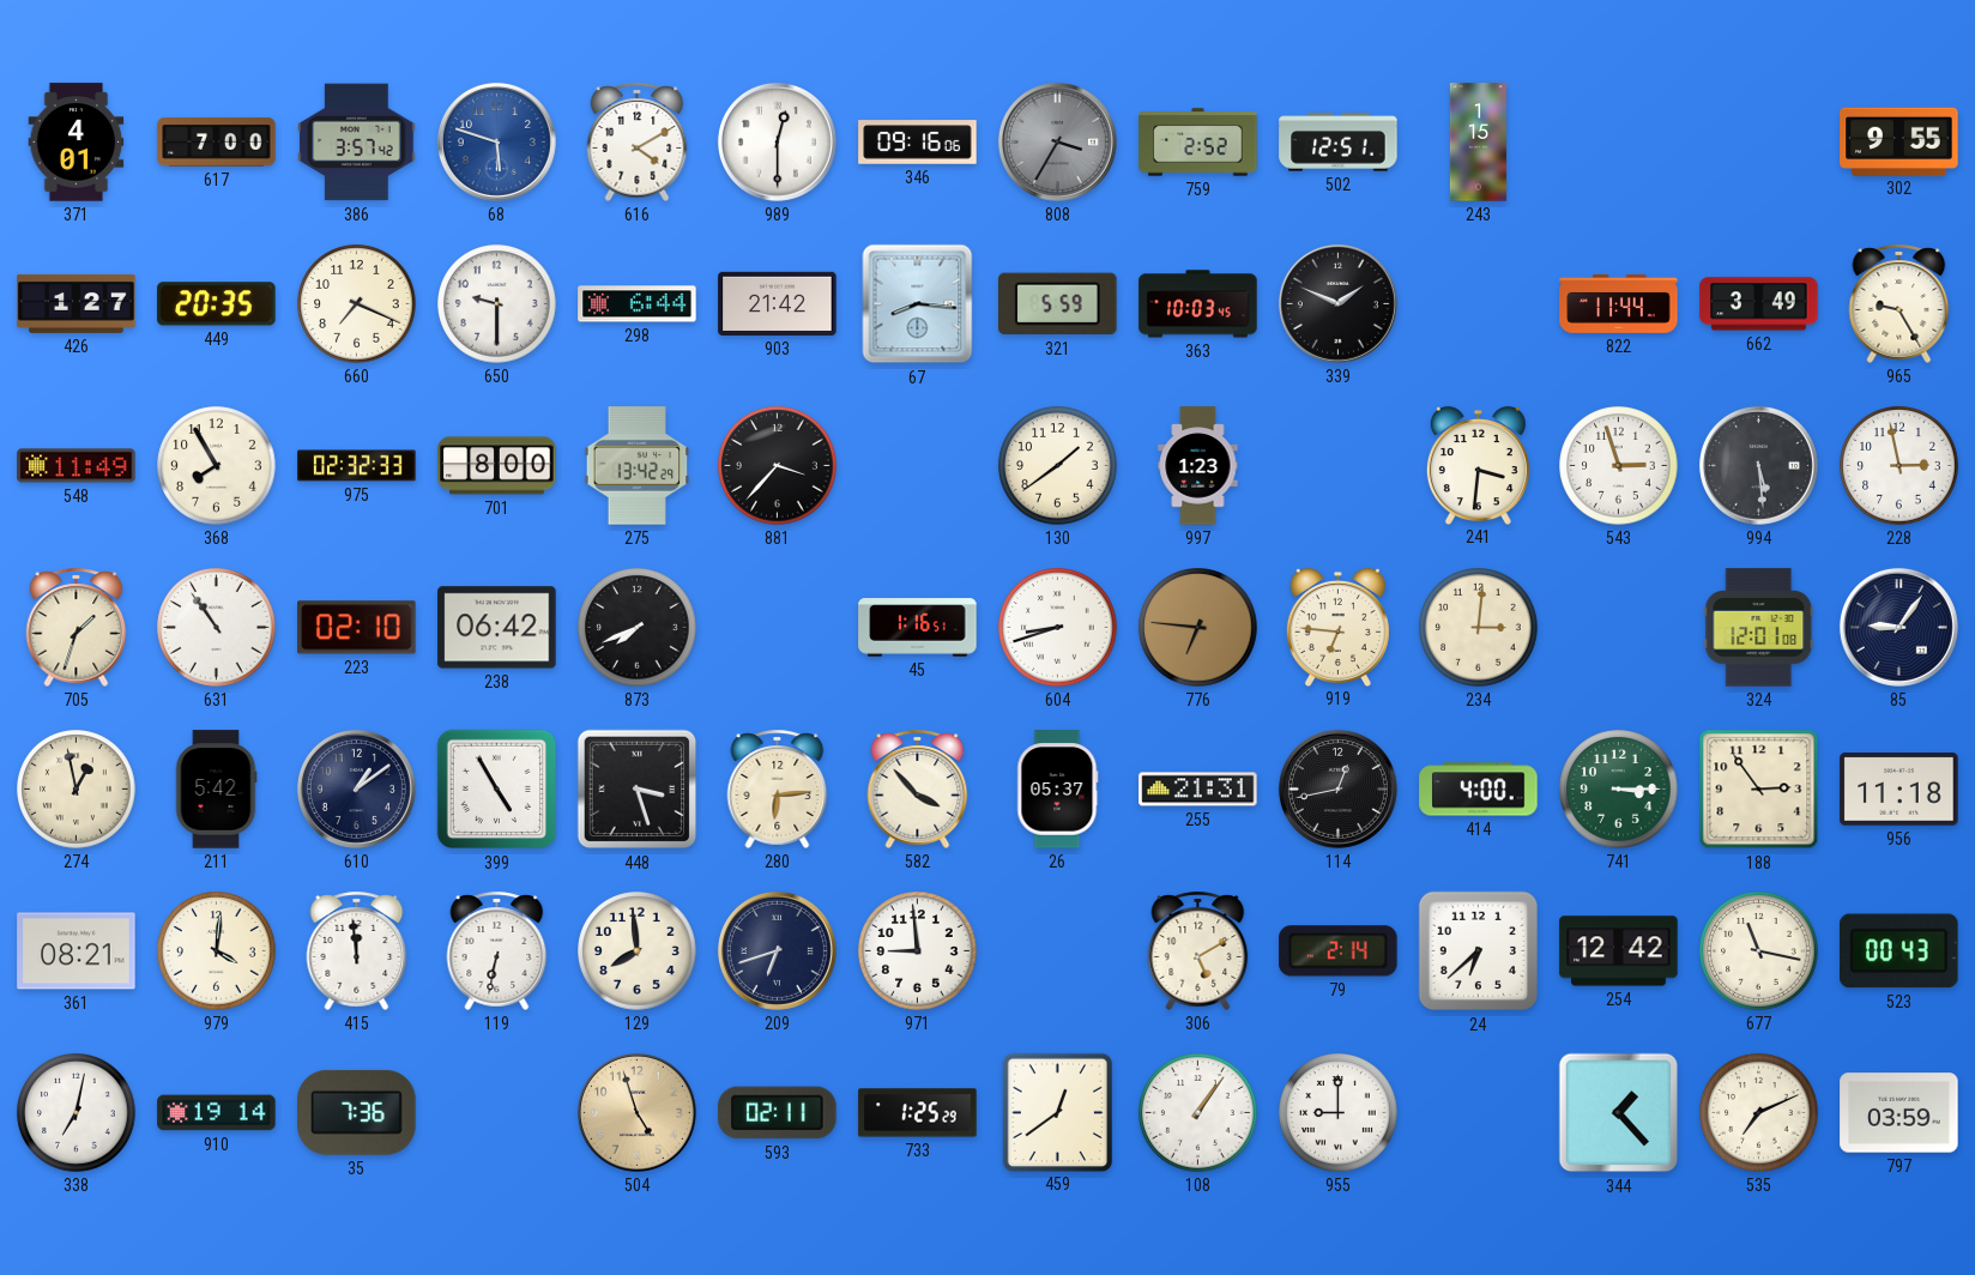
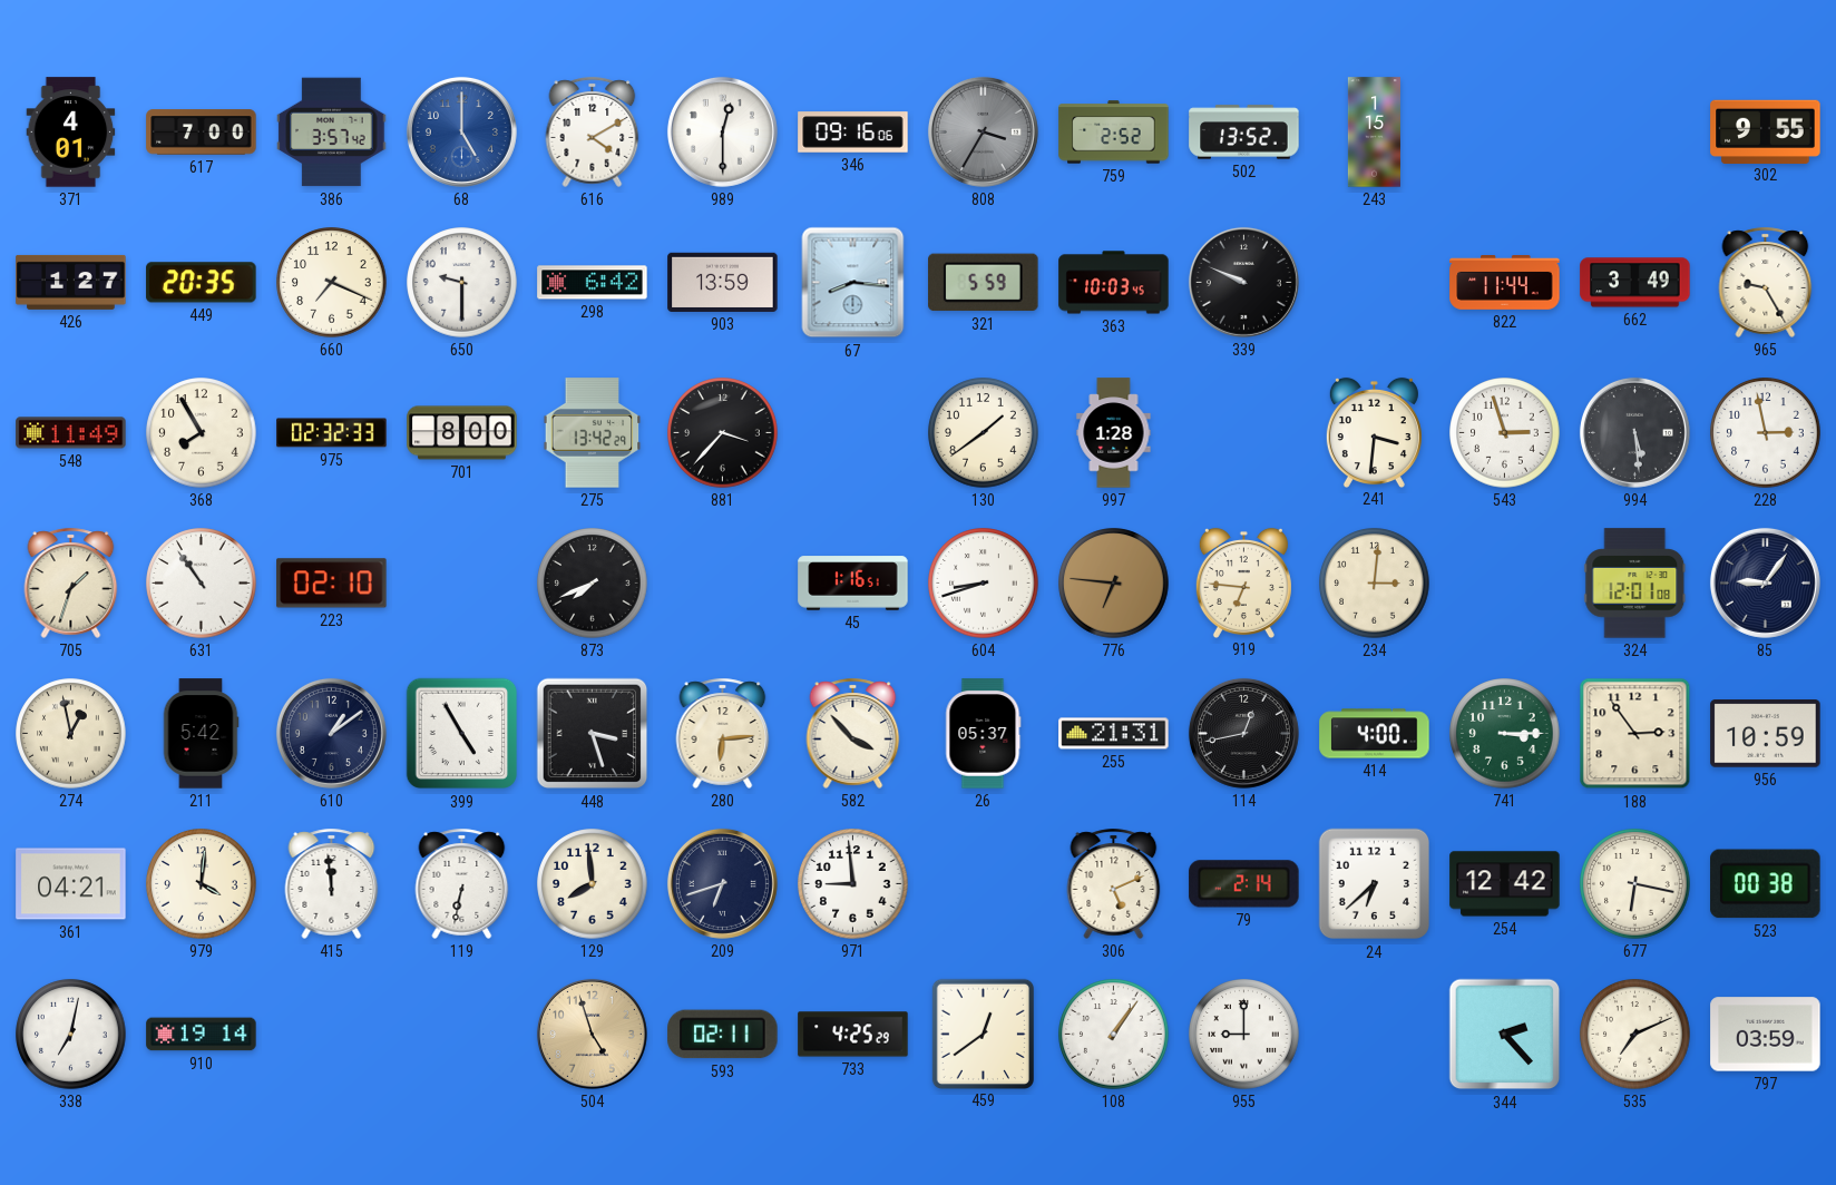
68: 5:48 -> 5:00 (461, 131)
502: 12:51 -> 13:52 (1244, 133)
298: 6:44 -> 6:42 (593, 283)
903: 21:42 -> 13:59 (723, 282)
339: 1:49 -> 9:49 (1243, 282)
997: 1:23 -> 1:28 (1114, 433)
238: 06:42 -> none (497, 628)
956: 11:18 -> 10:59 (1766, 734)
361: 08:21 -> 04:21 (71, 884)
306: 5:10 -> 5:11 (1114, 883)
677: 11:17 -> 6:17 (1635, 884)
523: 00:43 -> 00:38 (1766, 884)
35: 7:36 -> none (357, 1112)
733: 1:25 -> 4:25 (853, 1035)
344: 1:23 -> 2:23 (1505, 1035)
